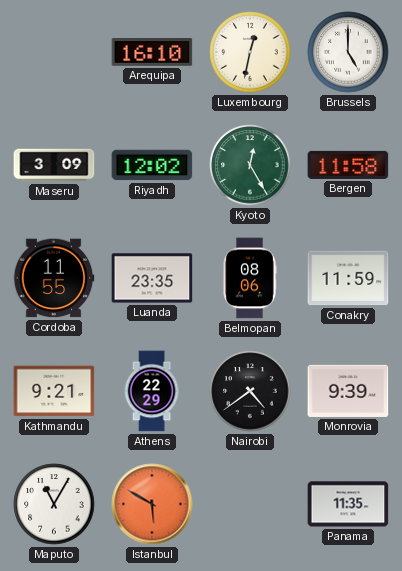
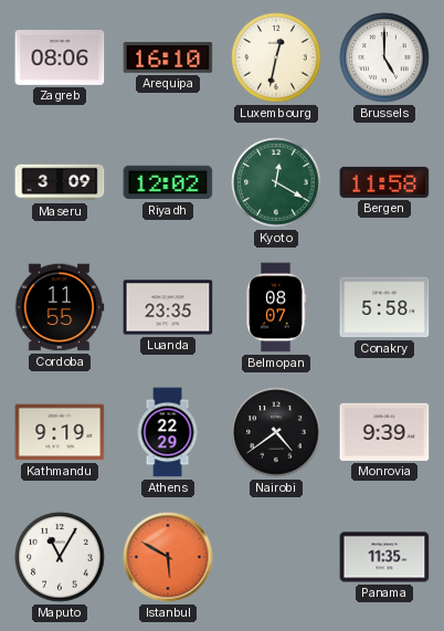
Zagreb: none -> 08:06 (60, 59)
Kyoto: 12:25 -> 12:20 (276, 182)
Belmopan: 08:06 -> 08:07 (276, 307)
Conakry: 11:59 -> 5:58 (384, 307)
Kathmandu: 9:21 -> 9:19 (60, 432)
